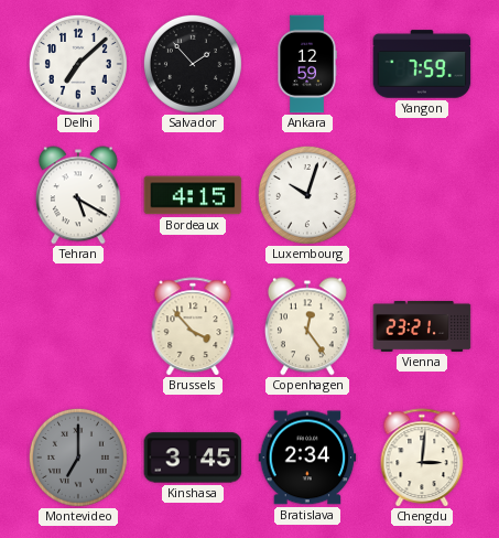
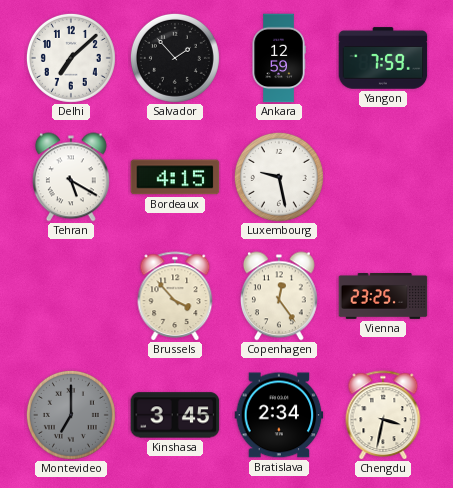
Luxembourg: 10:03 -> 9:28 (279, 177)
Vienna: 23:21 -> 23:25 (383, 297)
Chengdu: 3:01 -> 3:32 (383, 415)
